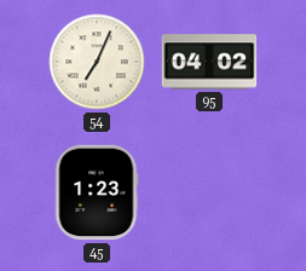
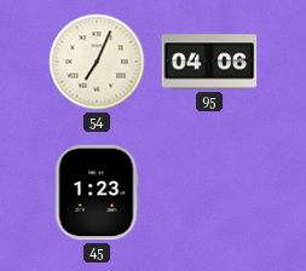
95: 04:02 -> 04:06 (209, 62)
